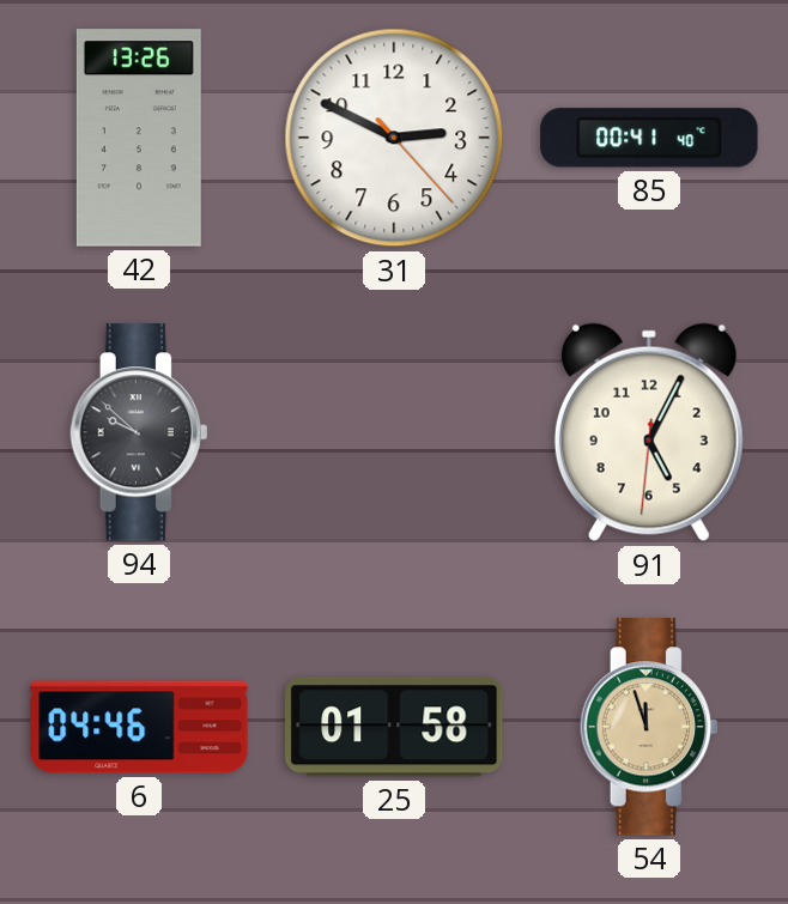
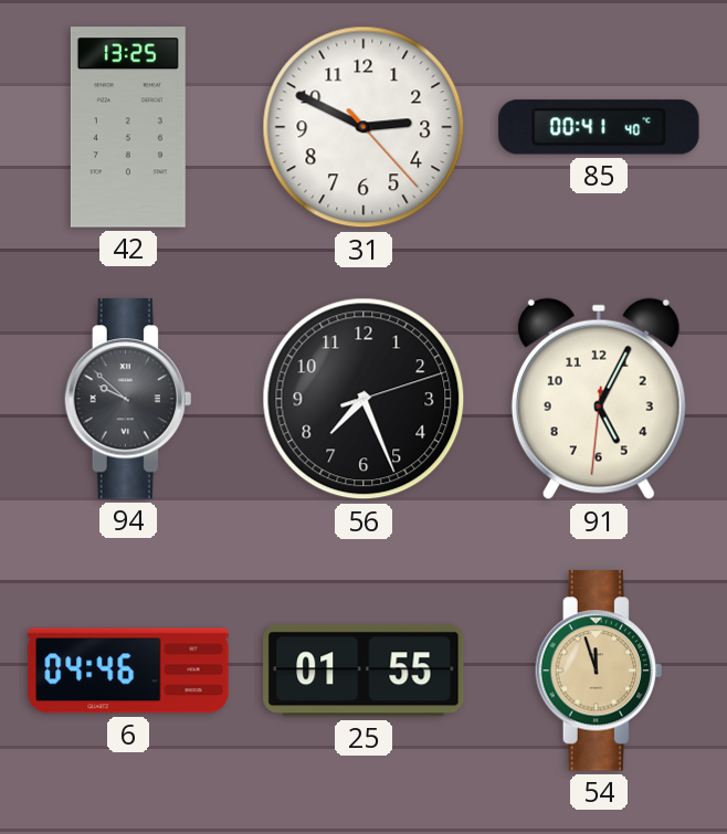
42: 13:26 -> 13:25 (128, 127)
56: none -> 7:26 (363, 399)
25: 01:58 -> 01:55 (363, 671)
